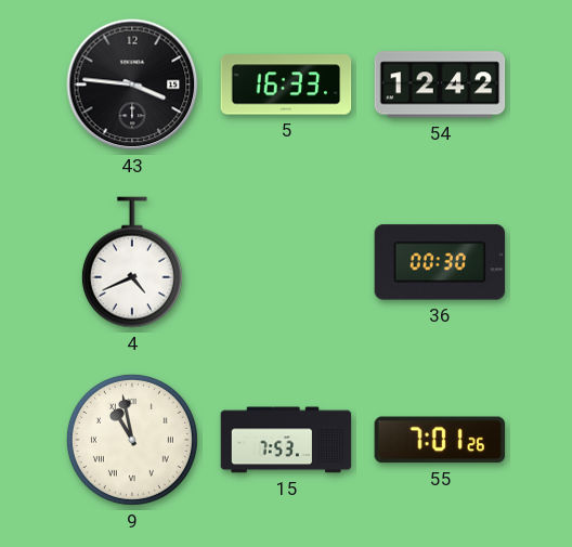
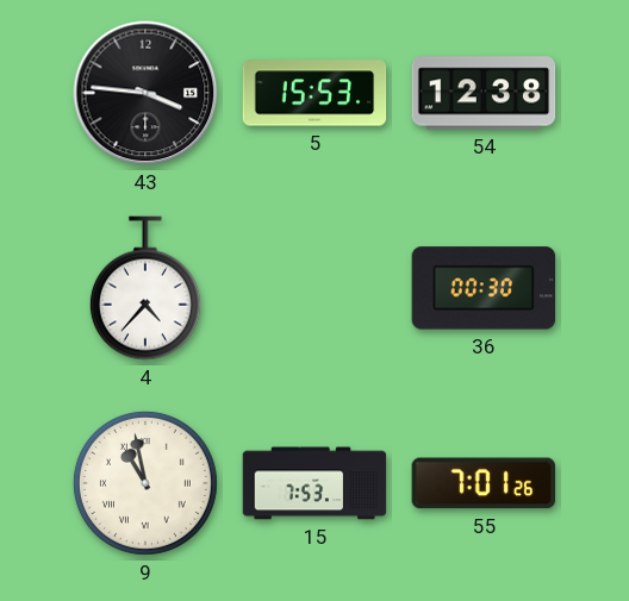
5: 16:33 -> 15:53 (314, 93)
54: 12:42 -> 12:38 (484, 93)
4: 4:41 -> 4:37 (145, 288)
